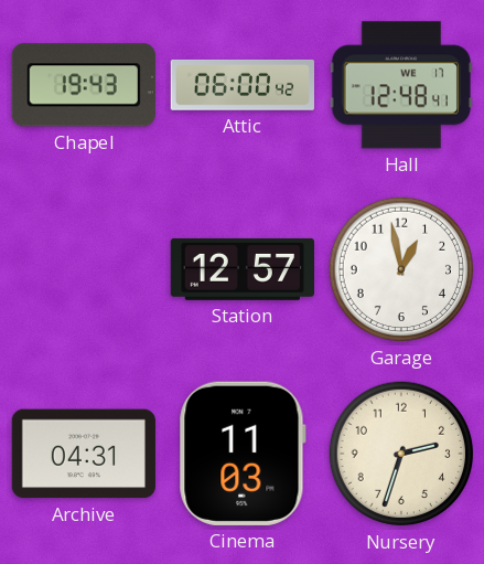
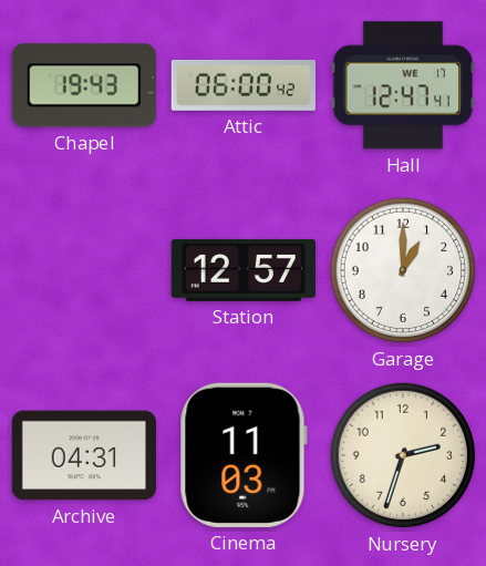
Hall: 12:48 -> 12:47 (403, 85)
Garage: 12:58 -> 1:00 (403, 270)
